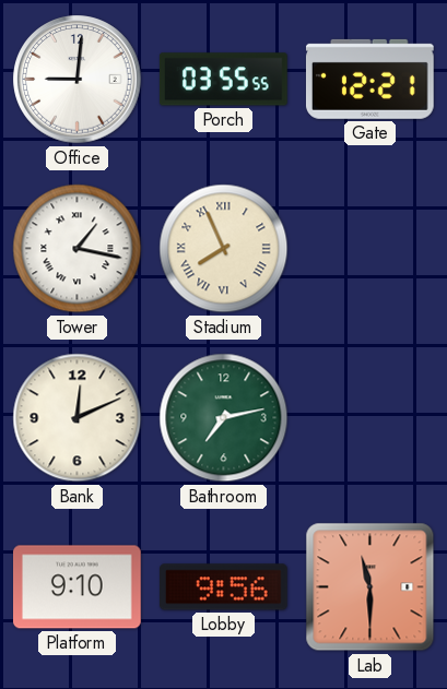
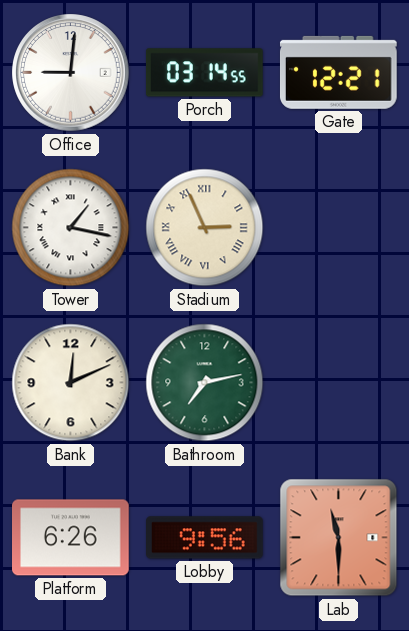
Porch: 03:55 -> 03:14 (204, 73)
Stadium: 7:56 -> 2:56 (205, 228)
Platform: 9:10 -> 6:26 (71, 538)
